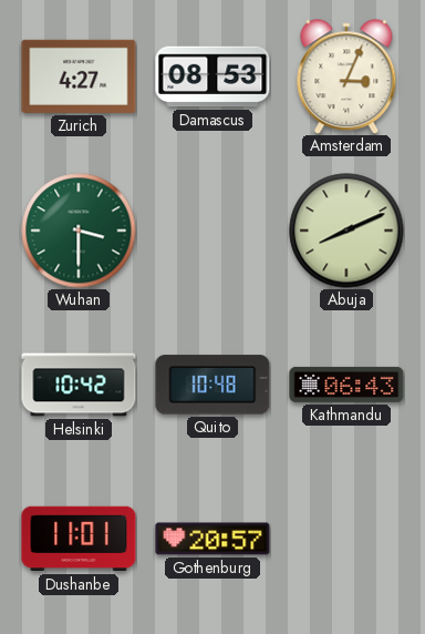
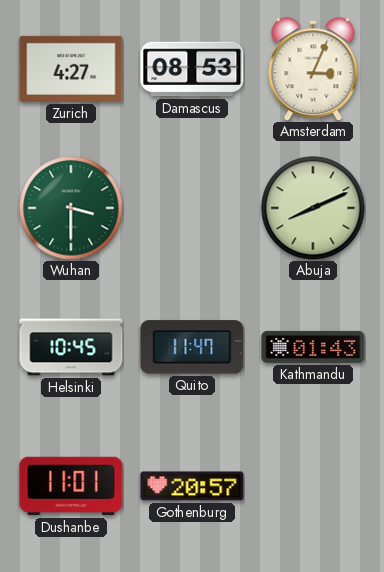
Helsinki: 10:42 -> 10:45 (71, 347)
Quito: 10:48 -> 11:47 (192, 347)
Kathmandu: 06:43 -> 01:43 (313, 347)
